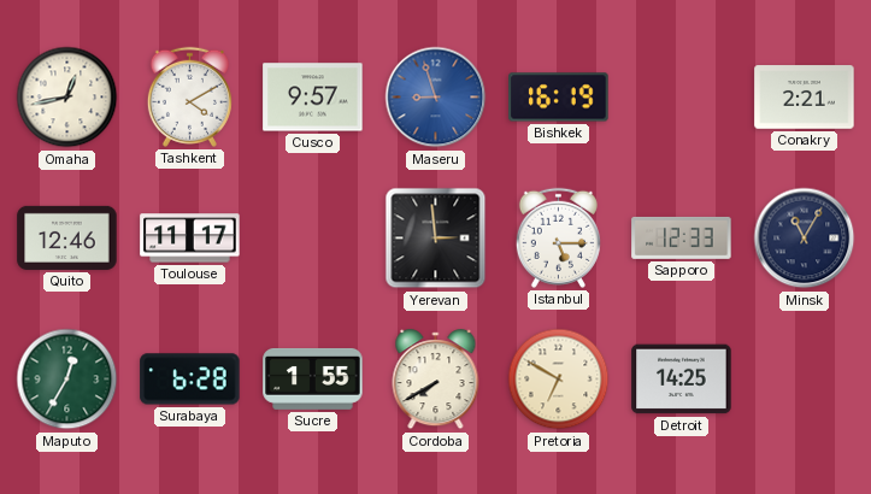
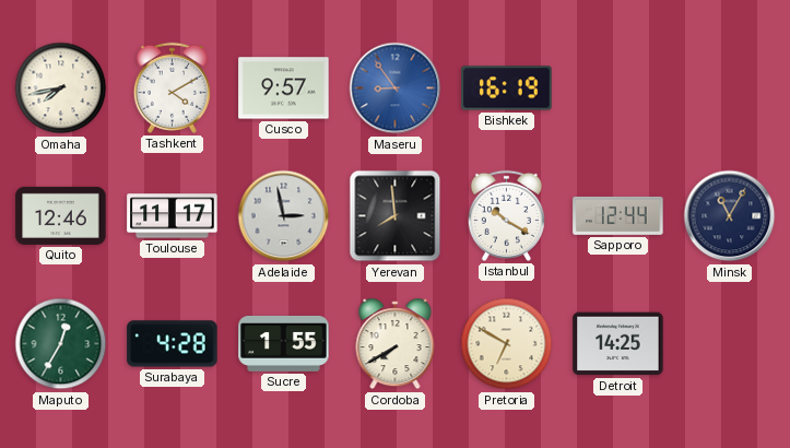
Omaha: 12:43 -> 7:43 (61, 89)
Maseru: 8:57 -> 8:54 (396, 89)
Conakry: 2:21 -> none (805, 98)
Adelaide: none -> 2:58 (284, 216)
Yerevan: 2:59 -> 7:59 (396, 216)
Istanbul: 5:15 -> 10:20 (506, 215)
Sapporo: 12:33 -> 12:44 (618, 215)
Surabaya: 6:28 -> 4:28 (173, 344)
